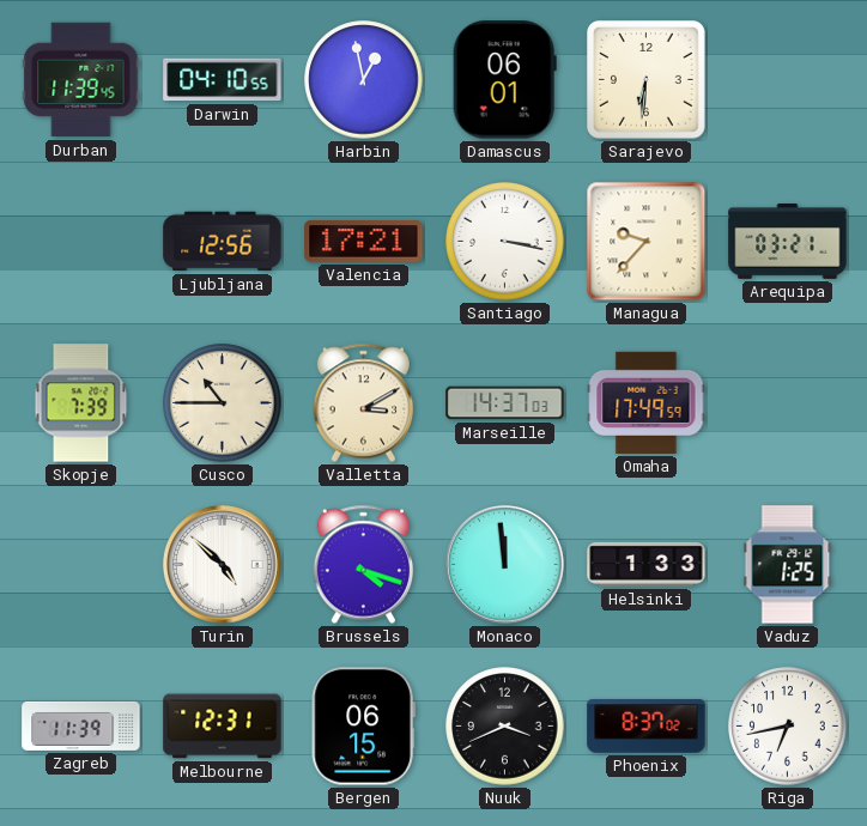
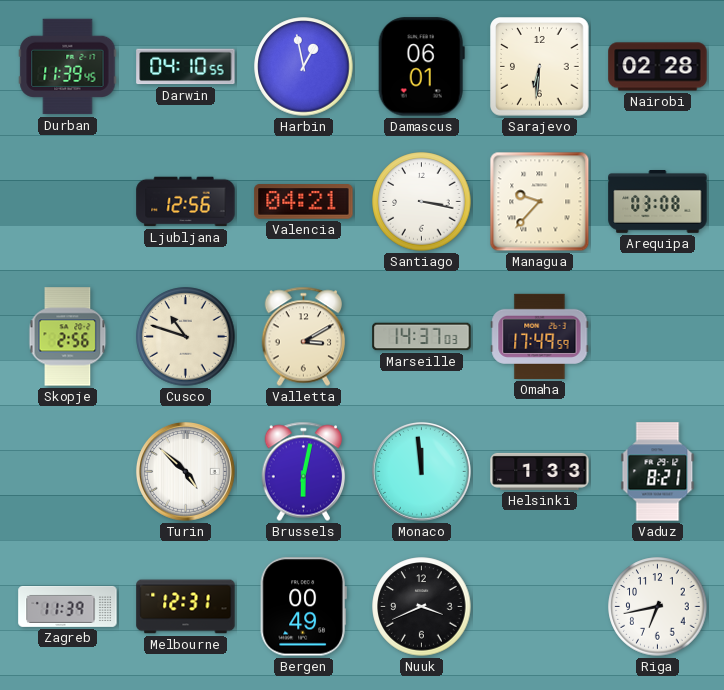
Nairobi: none -> 02:28 (658, 67)
Valencia: 17:21 -> 04:21 (304, 202)
Arequipa: 03:21 -> 03:08 (658, 202)
Skopje: 7:39 -> 2:56 (68, 337)
Cusco: 10:45 -> 10:48 (186, 337)
Brussels: 4:18 -> 6:02 (304, 472)
Vaduz: 1:25 -> 8:21 (658, 472)
Bergen: 06:15 -> 00:49 (303, 607)
Phoenix: 8:37 -> none (647, 727)
